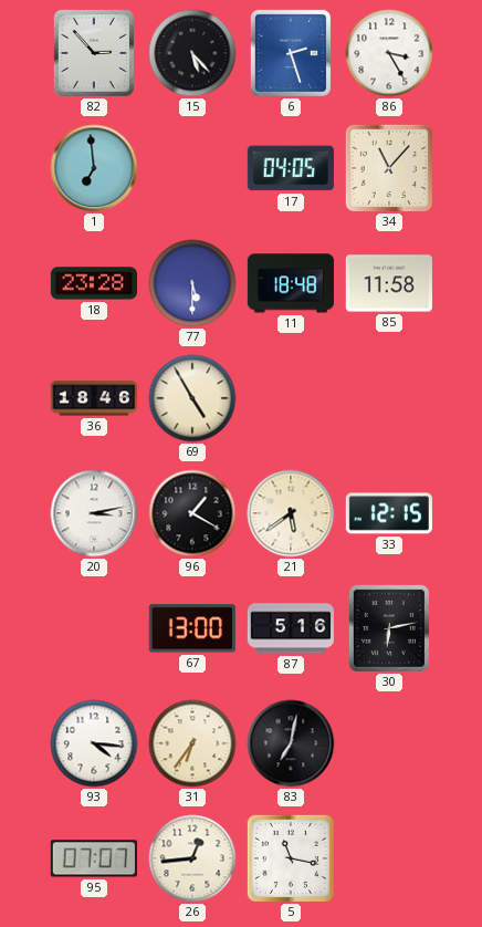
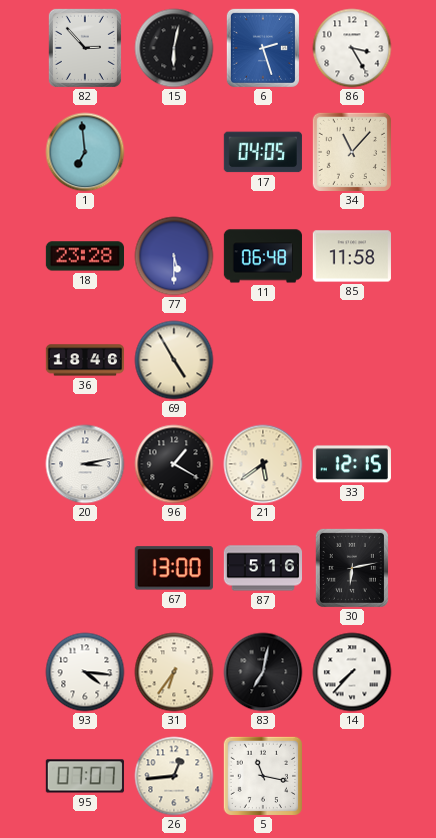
15: 5:23 -> 6:02 (174, 48)
11: 18:48 -> 06:48 (262, 256)
14: none -> 7:37 (352, 672)
